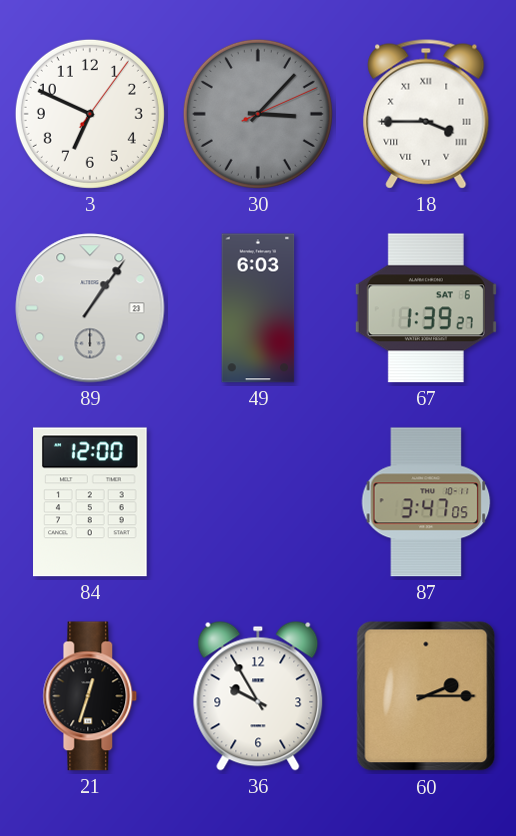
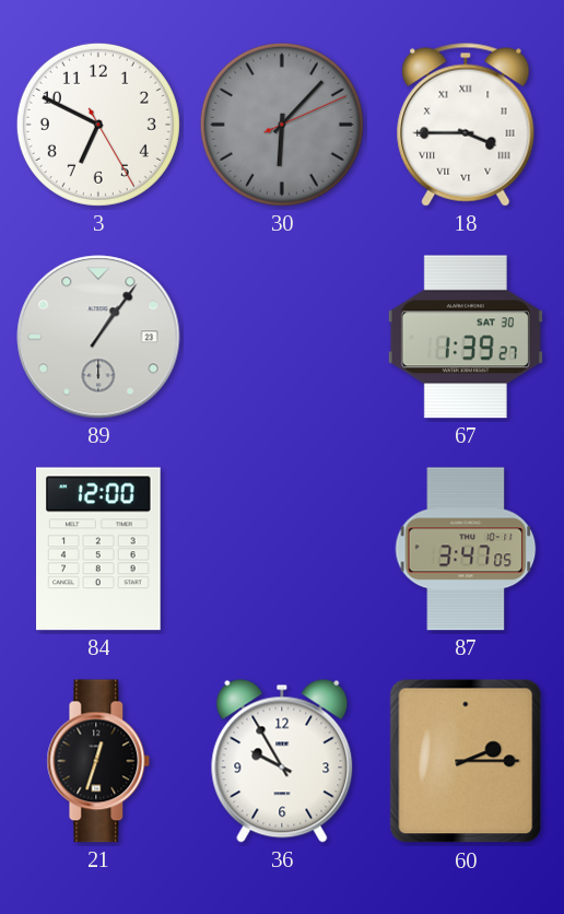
3: 6:49:06 -> 6:49:25 (98, 125)
30: 3:07 -> 6:07 (282, 125)
49: 6:03 -> none (258, 308)
67 date: SAT 6 -> SAT 30 (466, 337)
